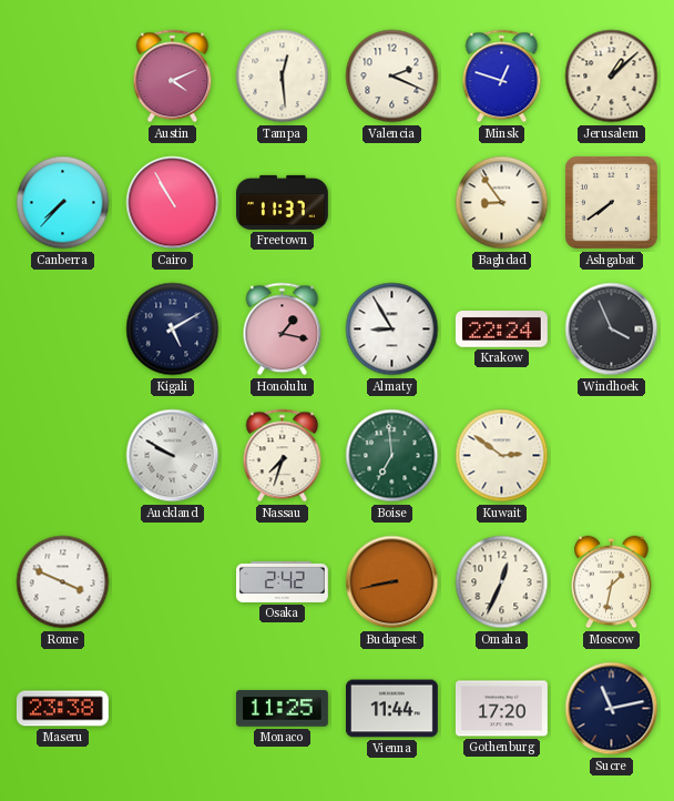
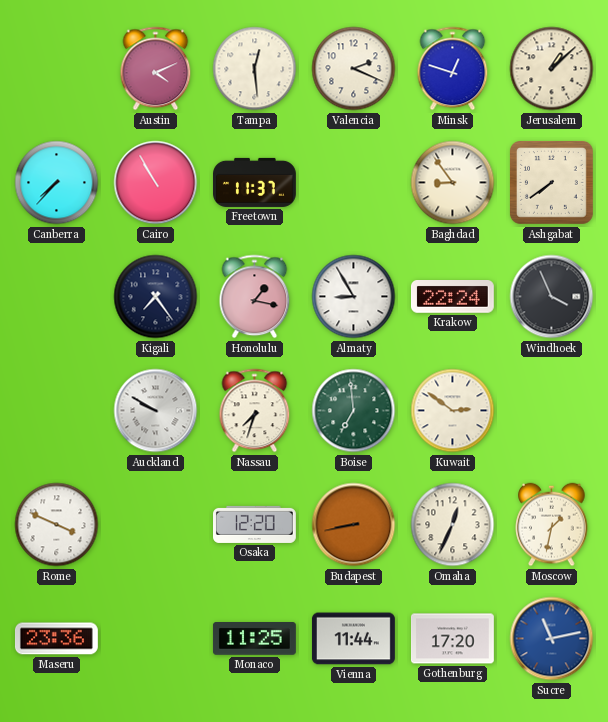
Kigali: 5:10 -> 7:24 (156, 297)
Osaka: 2:42 -> 12:20 (255, 524)
Maseru: 23:38 -> 23:36 (56, 639)
Sucre dial: navy -> blue (552, 639)
